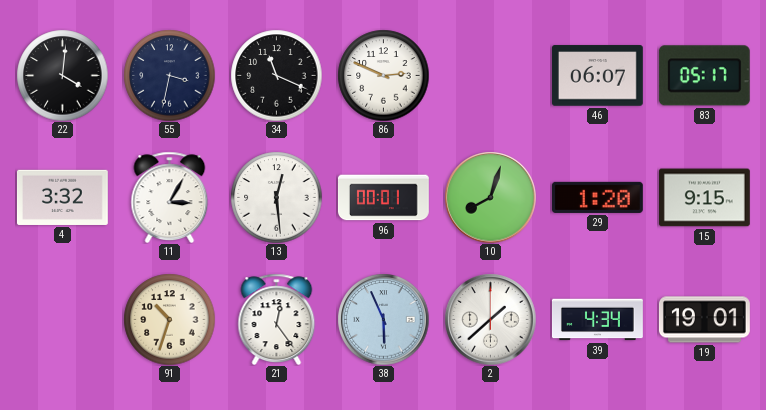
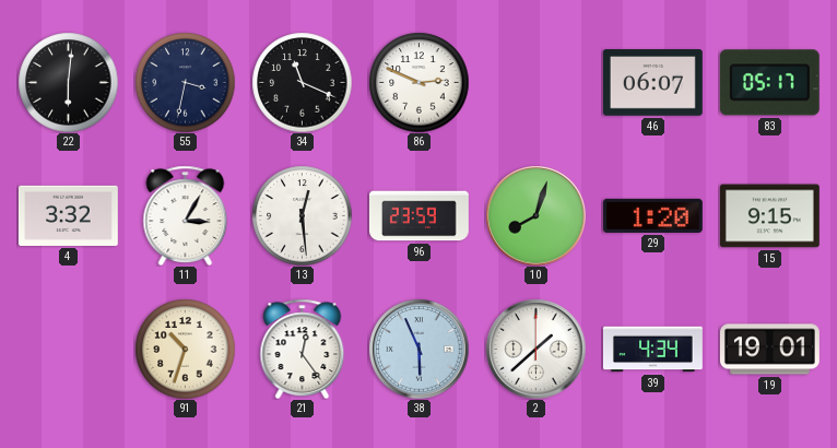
22: 4:01 -> 6:01 (68, 82)
96: 00:01 -> 23:59 (418, 216)
